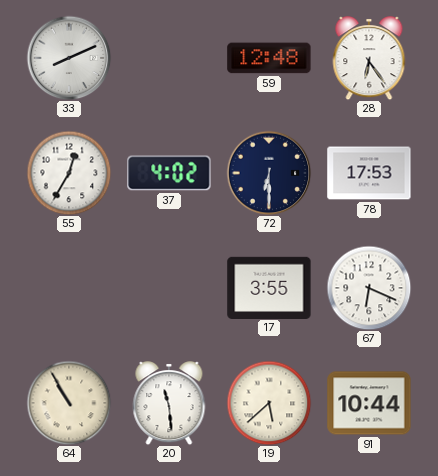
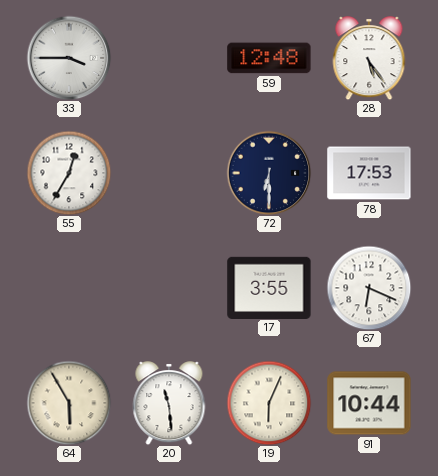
33: 8:11 -> 3:45 (69, 58)
28: 6:24 -> 5:24 (369, 58)
37: 4:02 -> none (169, 173)
64: 10:55 -> 5:55 (69, 403)
19: 5:38 -> 6:04 (269, 403)
